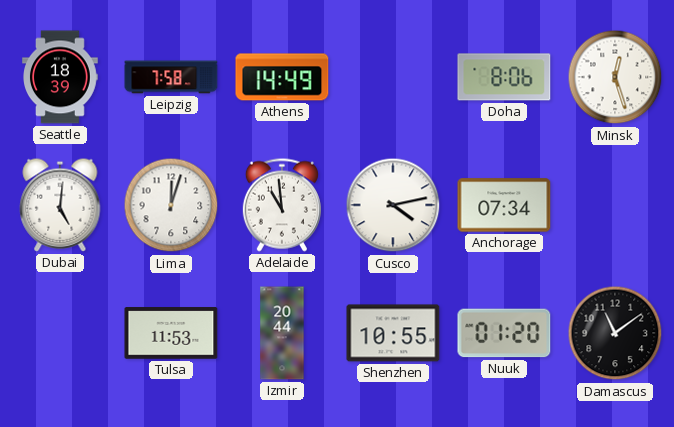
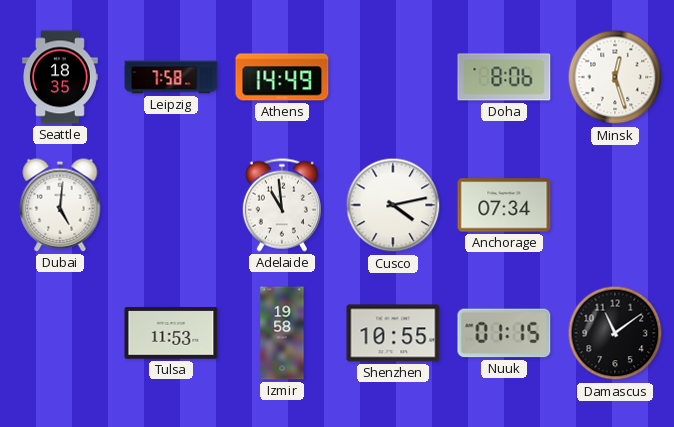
Seattle: 18:39 -> 18:35 (61, 77)
Lima: 12:03 -> none (171, 205)
Izmir: 20:44 -> 19:58 (282, 333)
Nuuk: 01:20 -> 01:15 (504, 333)
